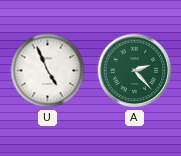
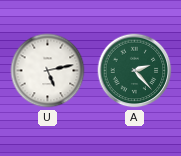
U: 4:56 -> 5:13 (48, 71)
